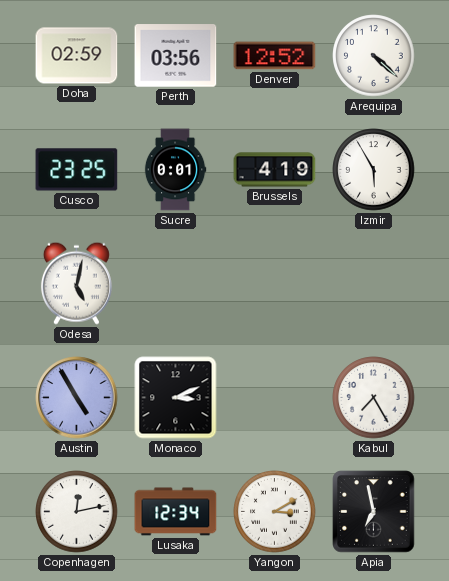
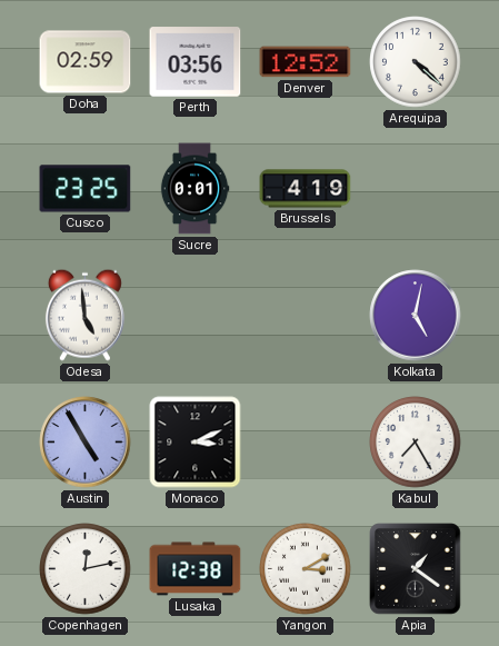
Izmir: 5:55 -> none (374, 170)
Odesa: 5:02 -> 4:59 (84, 315)
Kolkata: none -> 5:02 (416, 316)
Lusaka: 12:34 -> 12:38 (196, 569)
Apia: 6:58 -> 1:21 (416, 569)
